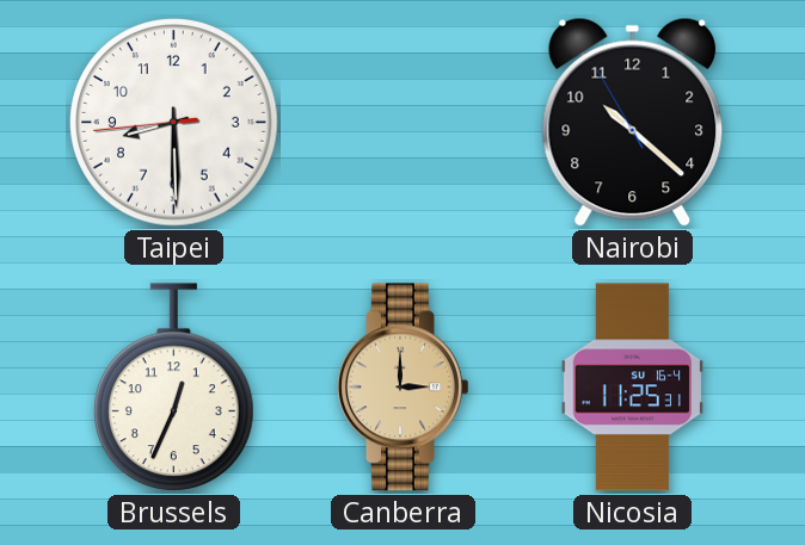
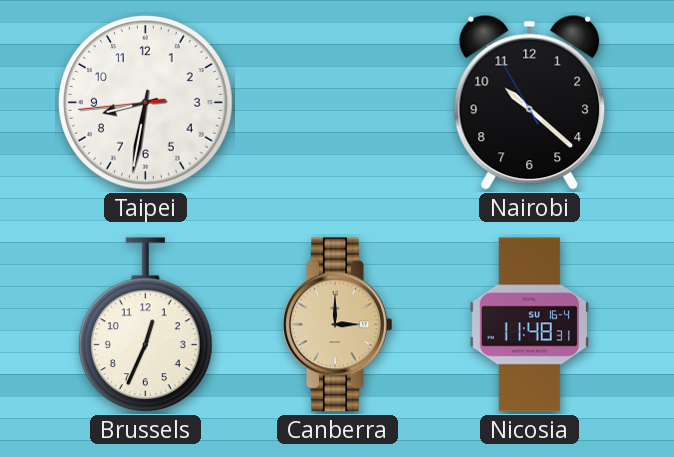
Taipei: 8:29 -> 8:31 (146, 103)
Nicosia: 11:25 -> 11:48 (529, 325)
